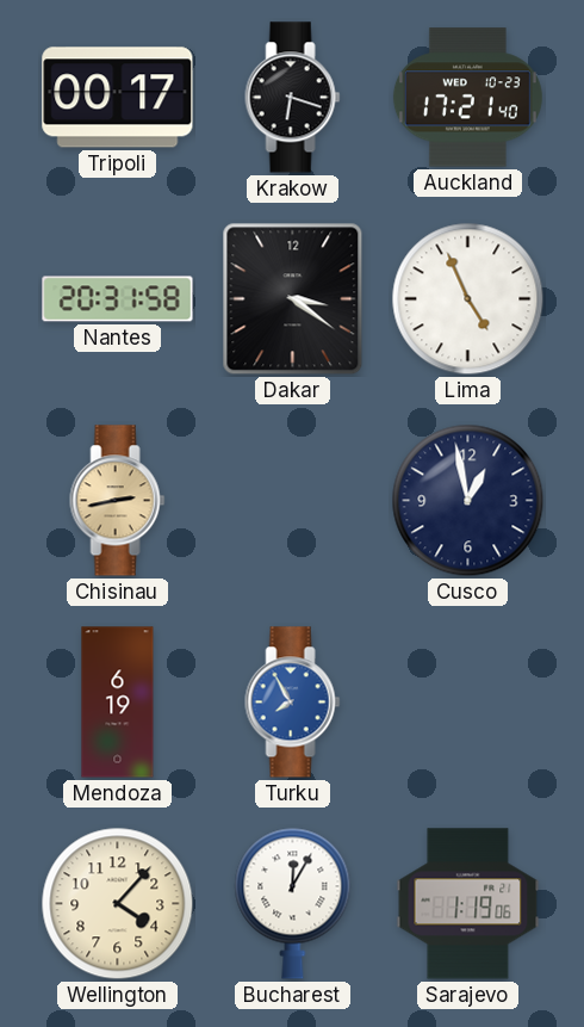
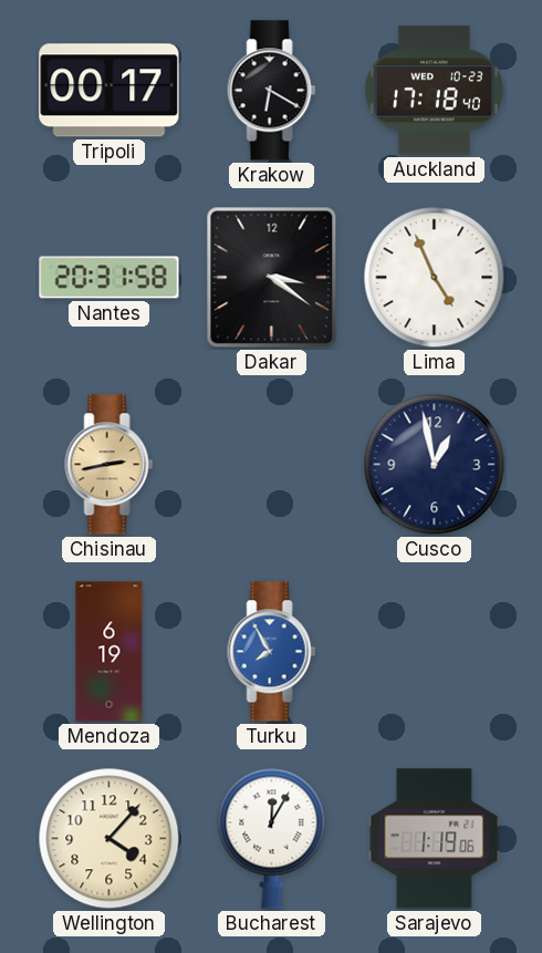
Krakow: 6:18 -> 6:20 (272, 91)
Auckland: 17:21 -> 17:18 (434, 91)
